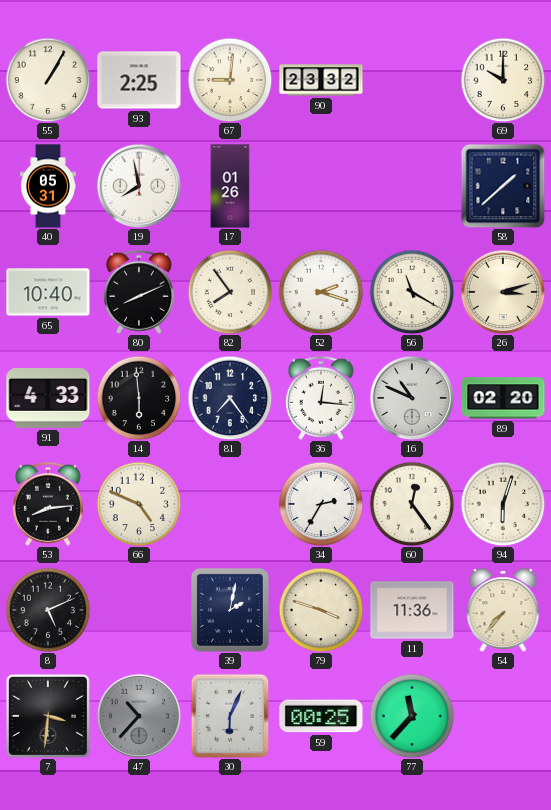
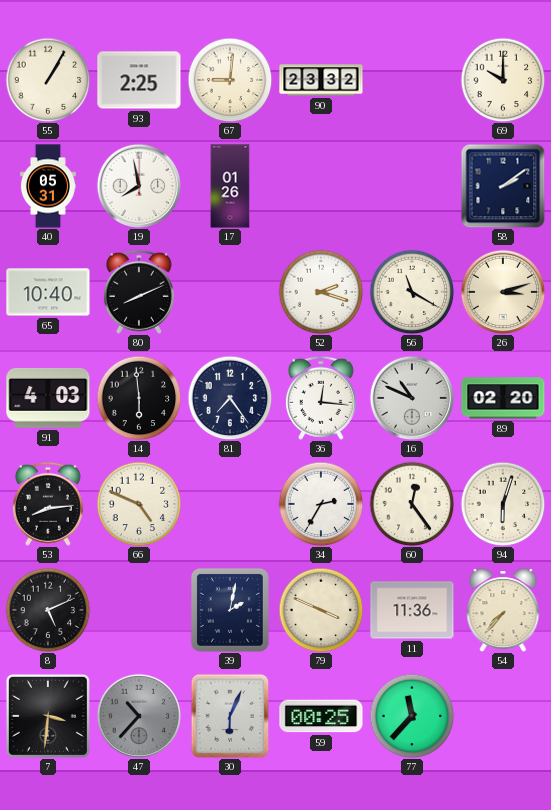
58: 1:38 -> 2:09 (503, 186)
82: 7:54 -> none (230, 292)
91: 4:33 -> 4:03 (48, 398)
79: 3:48 -> 3:49 (321, 610)
